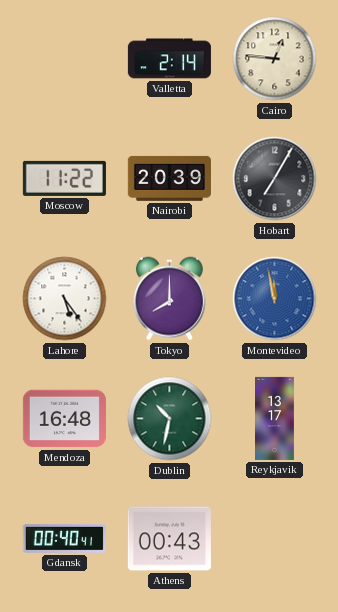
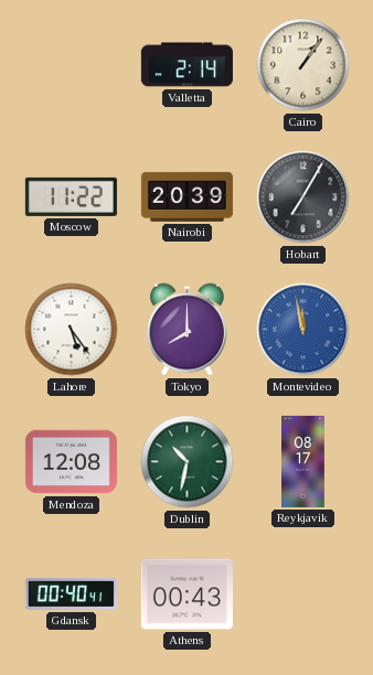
Cairo: 12:46 -> 1:06 (303, 65)
Mendoza: 16:48 -> 12:08 (71, 462)
Reykjavik: 13:17 -> 08:17 (303, 461)
